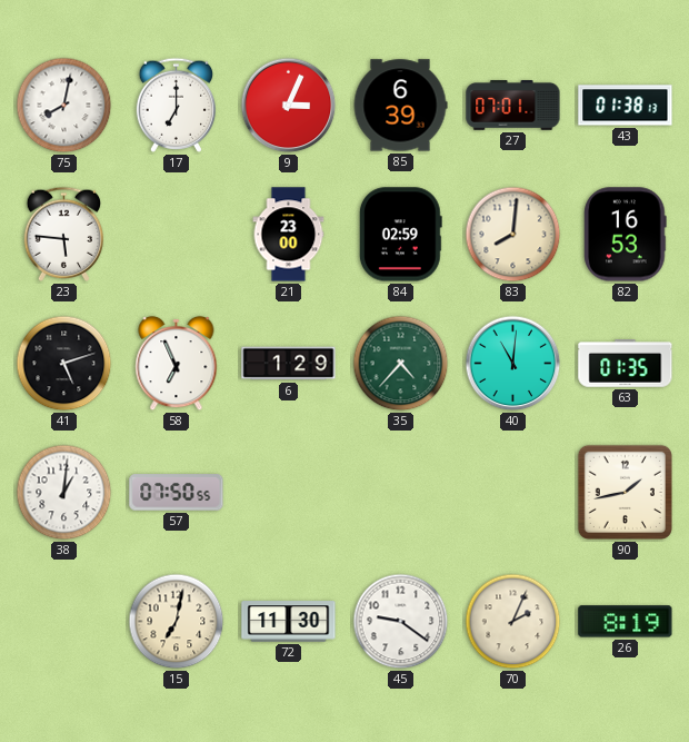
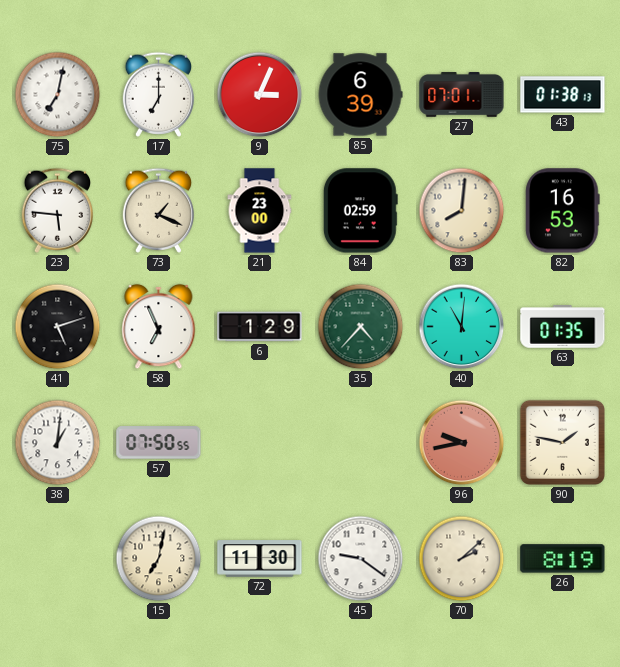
75: 8:02 -> 7:02 (58, 95)
73: none -> 1:19 (158, 210)
96: none -> 9:43 (462, 443)
90: 1:43 -> 1:47 (562, 442)
70: 2:04 -> 2:08 (462, 559)
